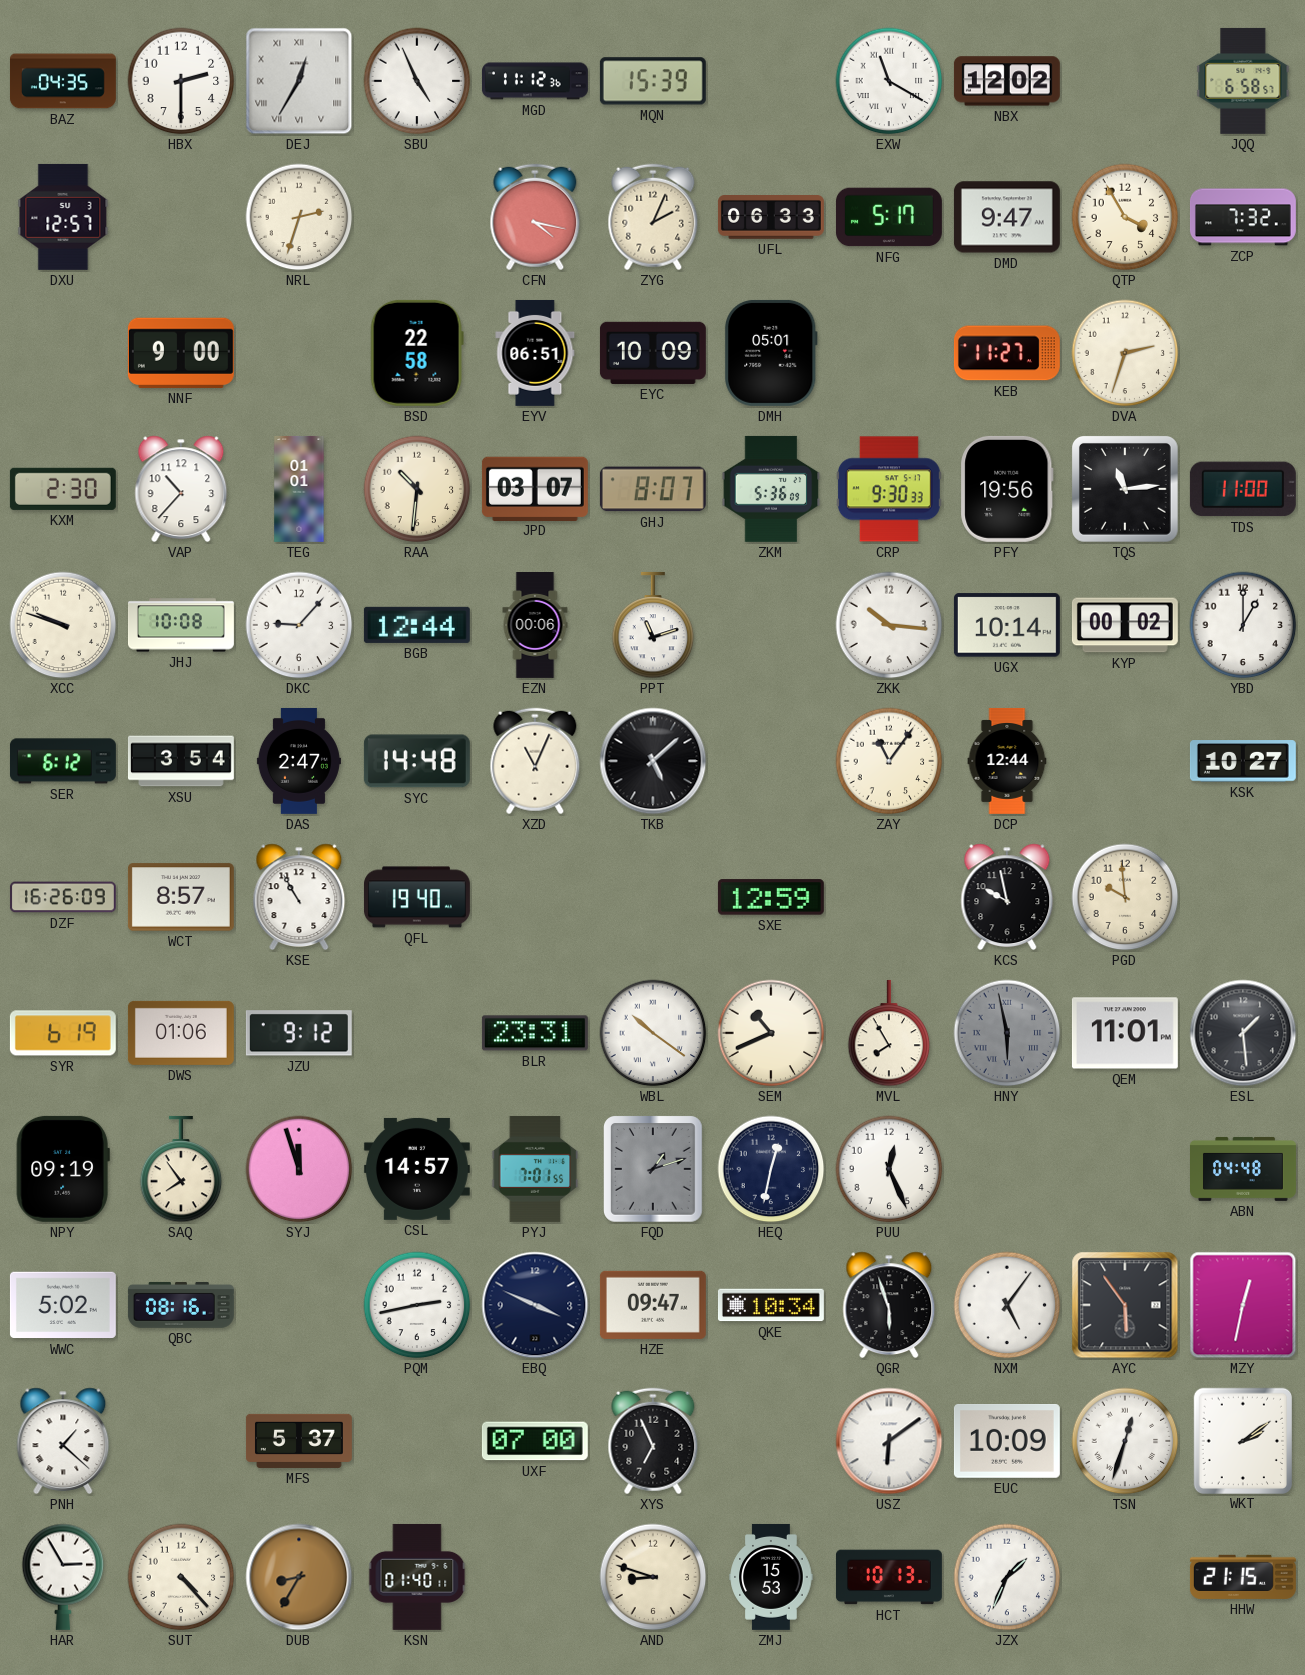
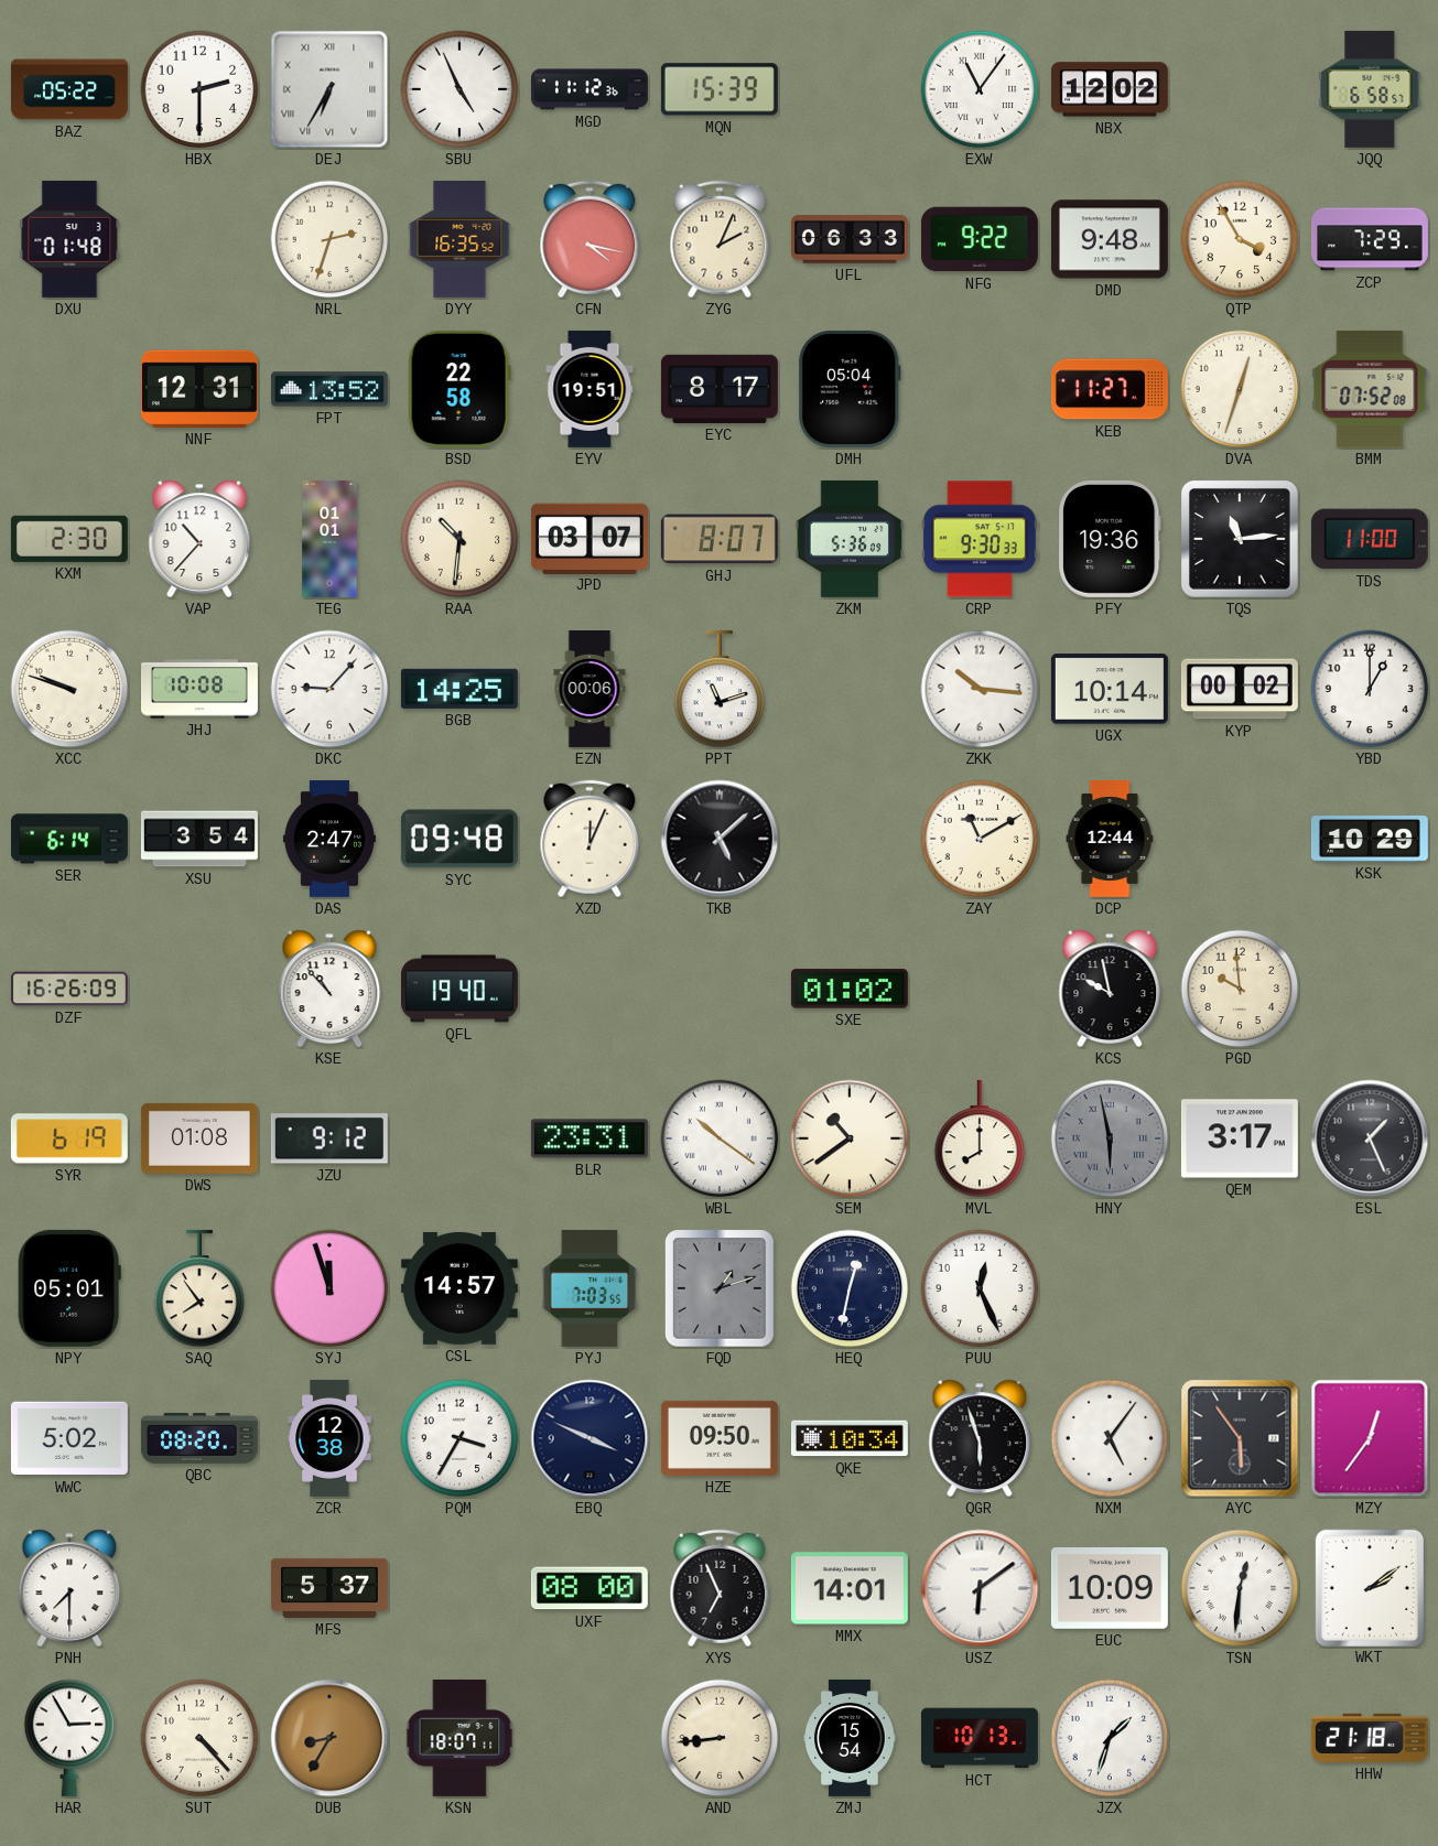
BAZ: 04:35 -> 05:22 (69, 89)
DEJ: 12:35 -> 6:35 (329, 89)
EXW: 11:20 -> 11:06 (980, 89)
DXU: 12:57 -> 01:48 (69, 239)
DYY: none -> 16:35 (459, 239)
NFG: 5:17 -> 9:22 (980, 239)
DMD: 9:47 -> 9:48 (1110, 239)
ZCP: 7:32 -> 7:29 (1370, 239)
NNF: 9:00 -> 12:31 (199, 389)
FPT: none -> 13:52 (329, 389)
EYV: 06:51 -> 19:51 (590, 389)
EYC: 10:09 -> 8:17 (720, 389)
DMH: 05:01 -> 05:04 (850, 389)
DVA: 2:33 -> 12:33 (1240, 389)
BMM: none -> 07:52 (1370, 389)
PFY: 19:56 -> 19:36 (1110, 539)
BGB: 12:44 -> 14:25 (459, 689)
SER: 6:12 -> 6:14 (69, 839)
SYC: 14:48 -> 09:48 (459, 839)
XZD: 11:04 -> 12:04 (590, 839)
ZAY: 11:06 -> 11:10 (980, 839)
KSK: 10:27 -> 10:29 (1370, 839)
WCT: 8:57 -> none (181, 897)
KSE: 10:55 -> 10:53 (329, 989)
SXE: 12:59 -> 01:02 (850, 989)
DWS: 01:06 -> 01:08 (199, 1138)
SEM: 10:41 -> 10:39 (850, 1138)
MVL: 7:55 -> 8:00 (980, 1138)
QEM: 11:01 -> 3:17 (1240, 1138)
ESL: 1:29 -> 1:26 (1370, 1138)
NPY: 09:19 -> 05:01 (69, 1288)
PYJ: 7:01 -> 7:03 (590, 1288)
ABN: 04:48 -> none (1244, 1169)
QBC: 08:16 -> 08:20 (199, 1438)
ZCR: none -> 12:38 (329, 1438)
PQM: 2:43 -> 3:35 (459, 1438)
HZE: 09:47 -> 09:50 (720, 1438)
MZY: 12:32 -> 12:36 (1370, 1438)
PNH: 1:22 -> 7:30 (69, 1588)
UXF: 07:00 -> 08:00 (590, 1588)
MMX: none -> 14:01 (850, 1588)
TSN: 12:33 -> 12:31 (1240, 1588)
KSN: 01:40 -> 18:07 (459, 1738)
AND: 8:48 -> 8:44 (720, 1738)
ZMJ: 15:53 -> 15:54 (850, 1738)
JZX: 1:34 -> 1:33 (1110, 1738)
HHW: 21:15 -> 21:18 (1370, 1738)
